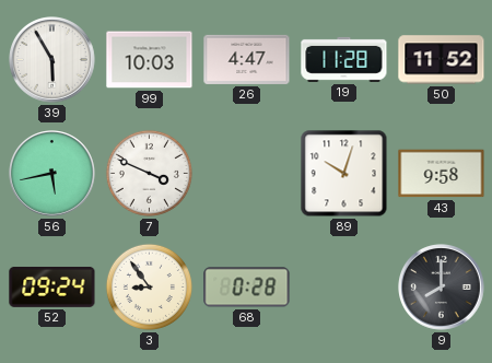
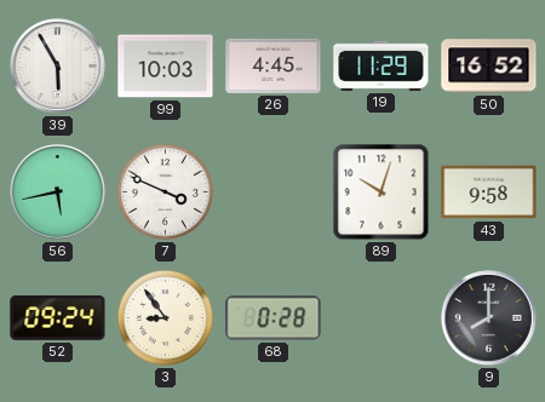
26: 4:47 -> 4:45 (274, 65)
19: 11:28 -> 11:29 (381, 65)
50: 11:52 -> 16:52 (489, 67)
